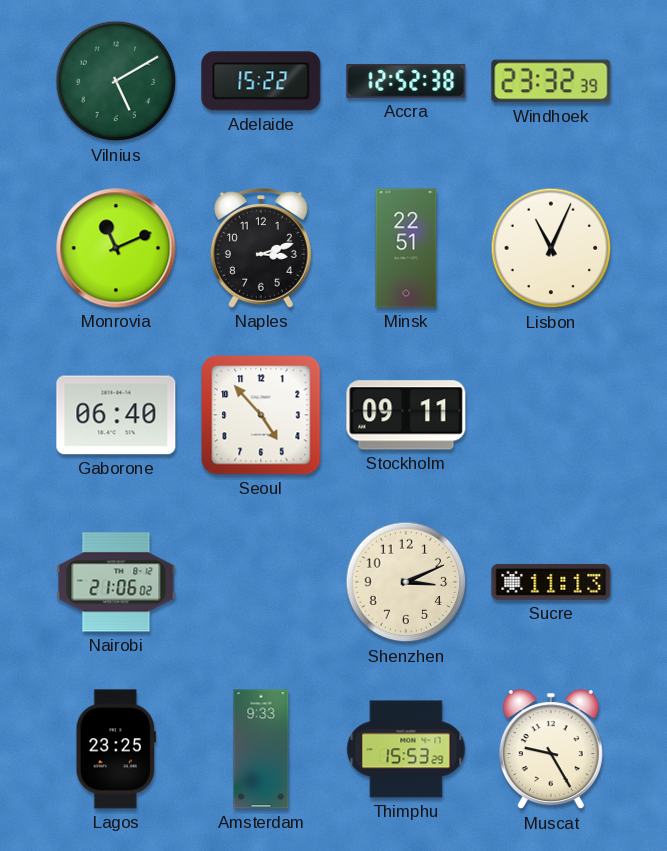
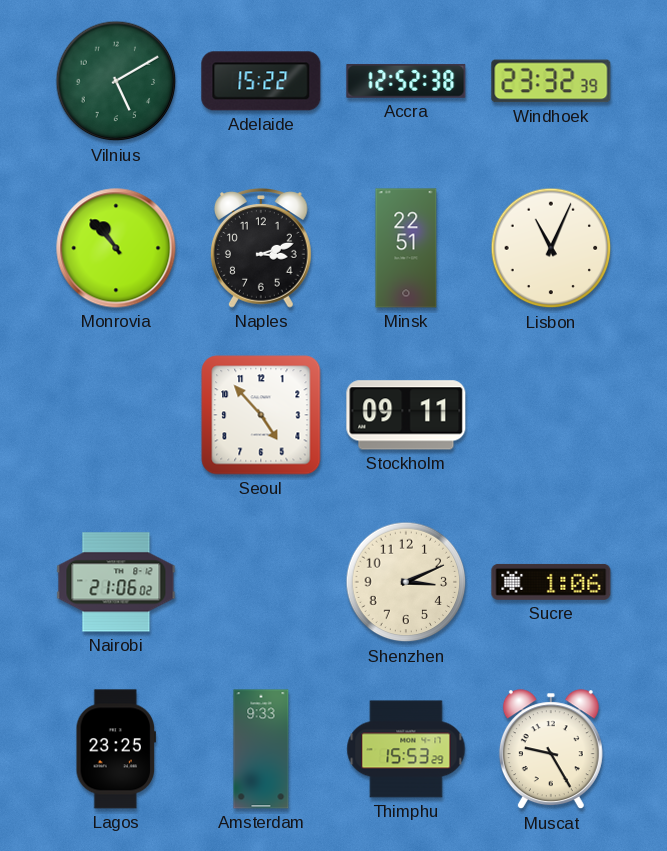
Monrovia: 11:11 -> 10:53 (116, 248)
Gaborone: 06:40 -> none (116, 415)
Sucre: 11:13 -> 1:06 (551, 582)
